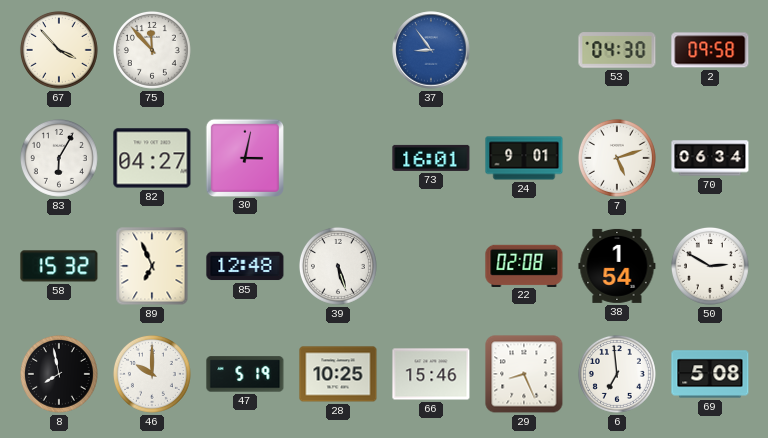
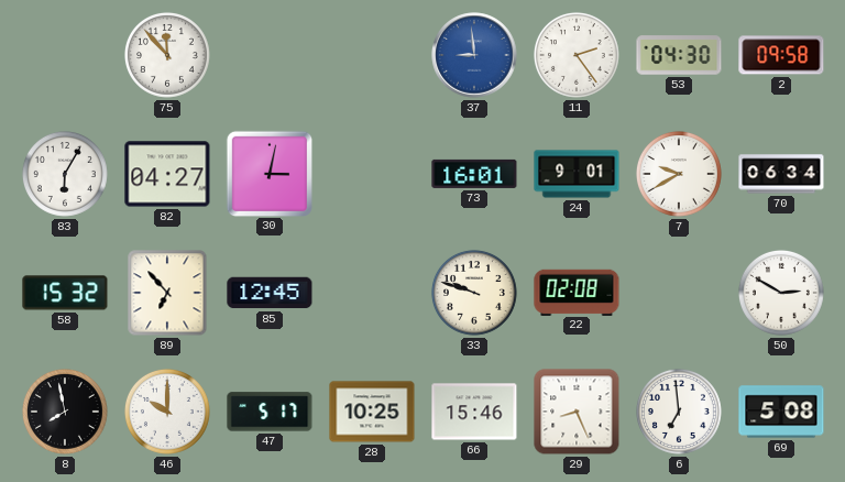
67: 3:53 -> none (59, 50)
37: 8:54 -> 8:59 (474, 55)
11: none -> 2:24 (577, 55)
7: 5:12 -> 9:40 (679, 174)
89: 6:56 -> 6:53 (167, 293)
85: 12:48 -> 12:45 (270, 293)
39: 5:27 -> none (338, 266)
33: none -> 9:48 (474, 293)
38: 1:54 -> none (617, 266)
47: 5:19 -> 5:17 (270, 412)
